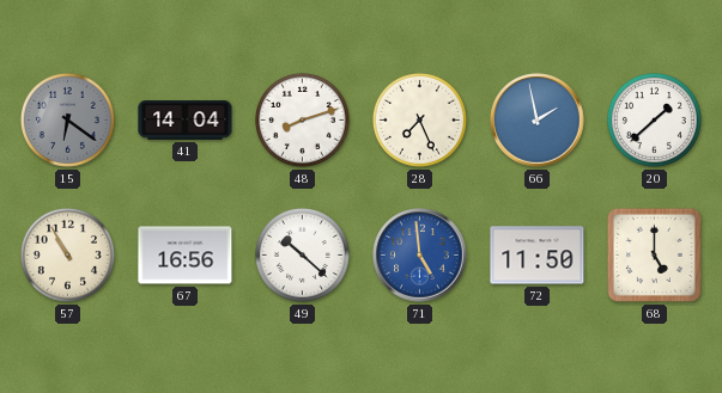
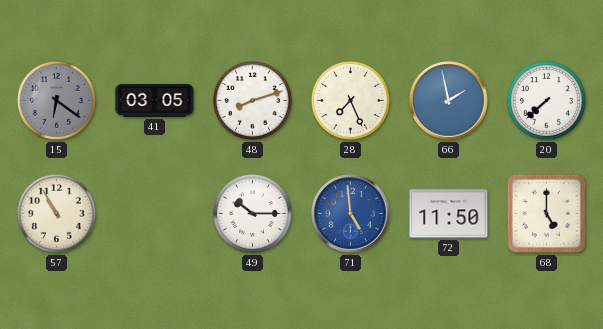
41: 14:04 -> 03:05 (155, 101)
20: 1:38 -> 7:38 (546, 100)
67: 16:56 -> none (186, 256)
49: 10:22 -> 10:15 (252, 213)
